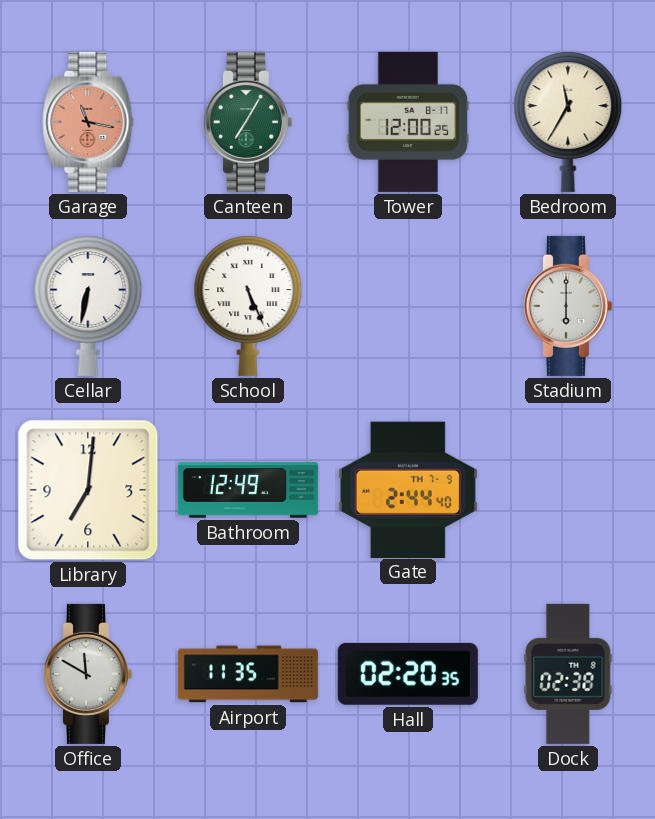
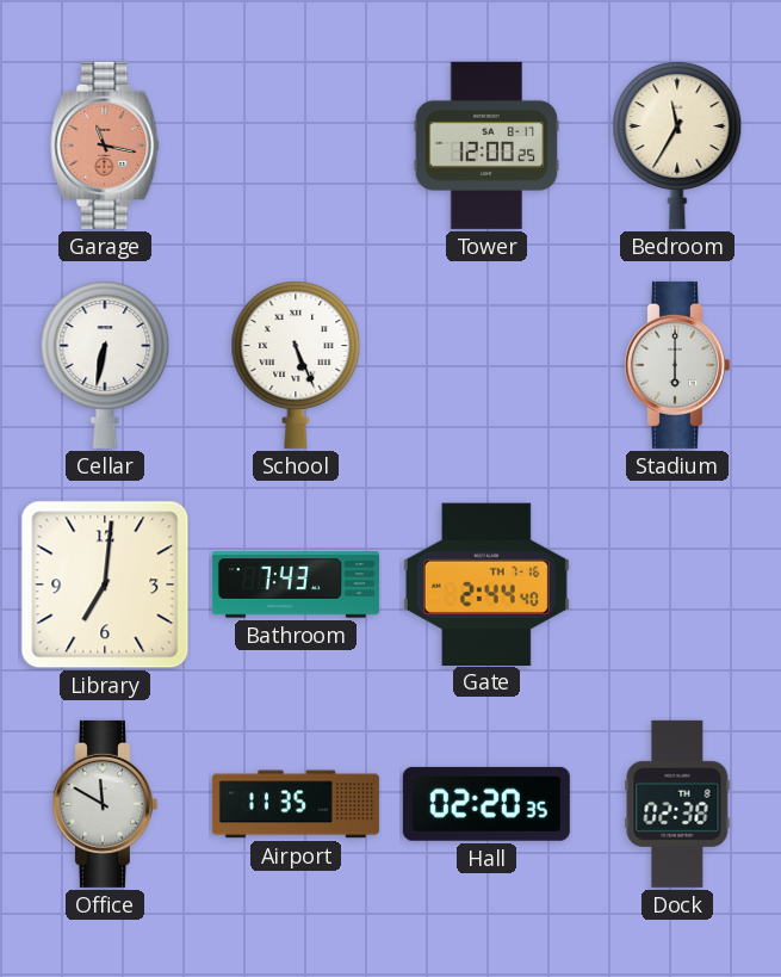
Canteen: 7:05 -> none (247, 122)
Bathroom: 12:49 -> 7:43 (296, 585)
Gate date: TH 7-9 -> TH 7-16 (486, 583)
